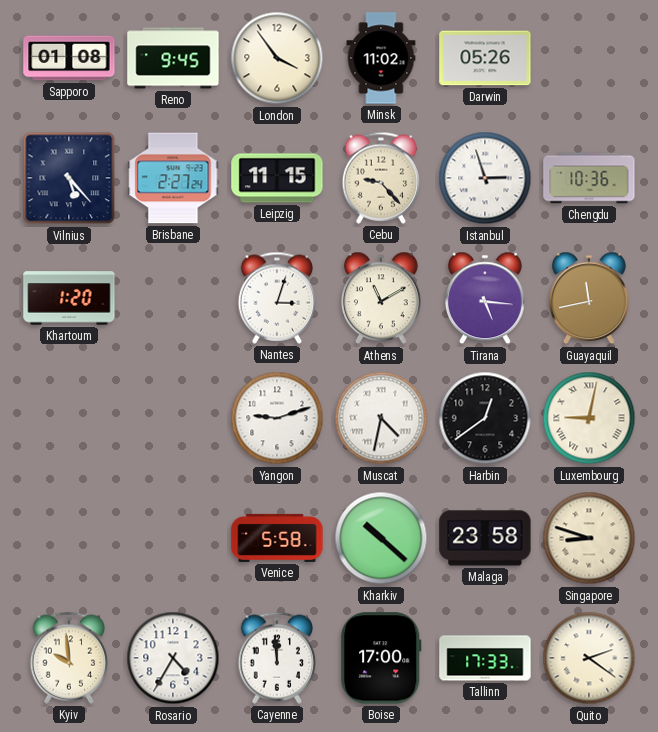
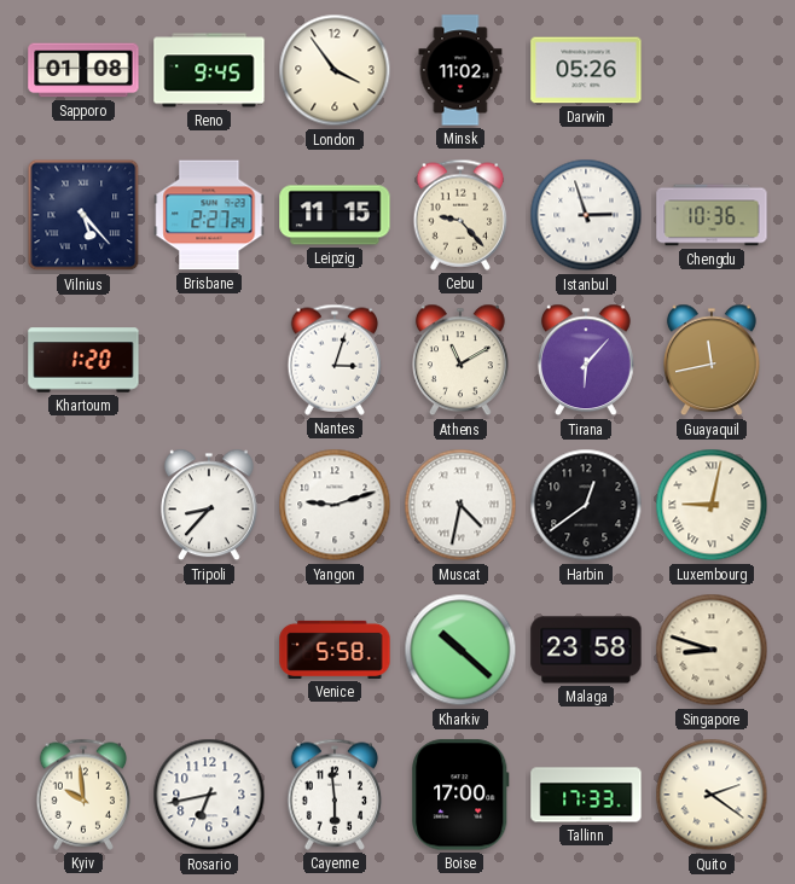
Tirana: 5:16 -> 6:07 (587, 360)
Tripoli: none -> 8:37 (210, 505)
Rosario: 4:35 -> 6:43 (209, 795)
Cayenne: 11:59 -> 5:59 (335, 795)
